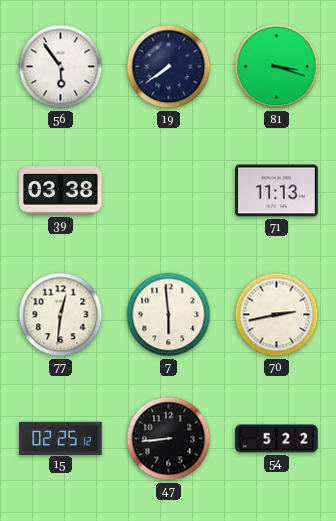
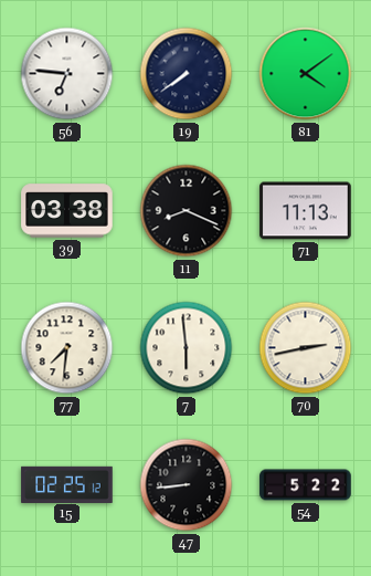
56: 5:54 -> 6:46 (67, 74)
81: 3:18 -> 4:09 (306, 74)
11: none -> 8:19 (187, 211)
77: 12:31 -> 7:31 (67, 348)
